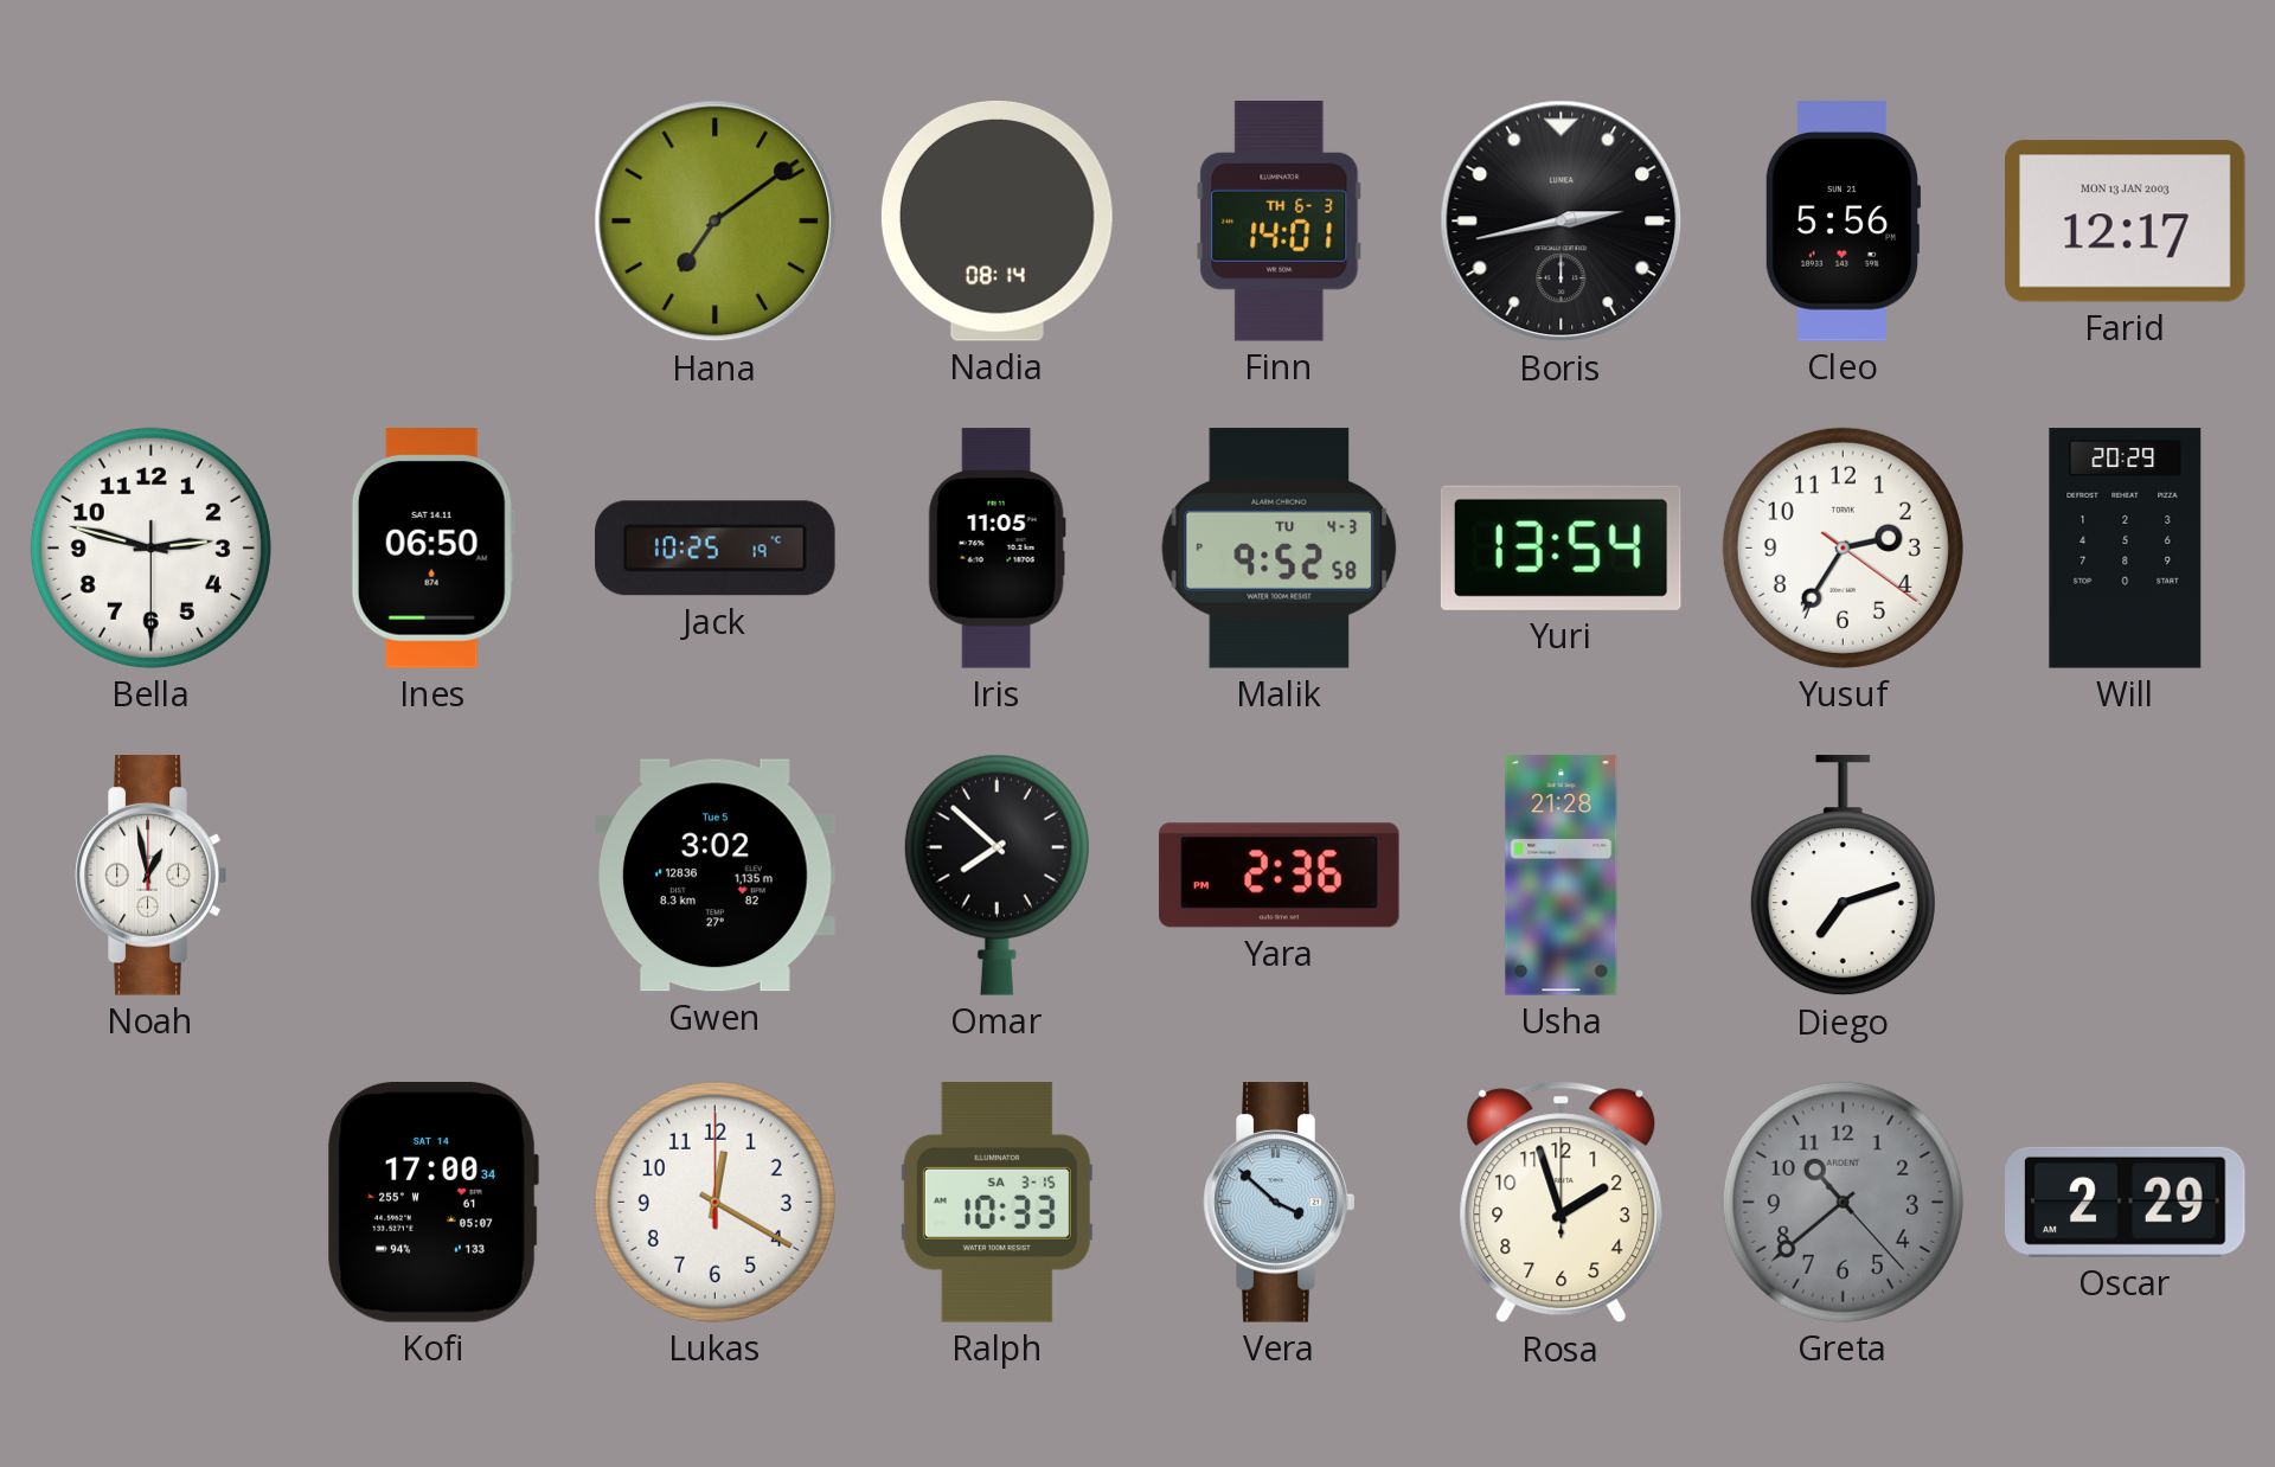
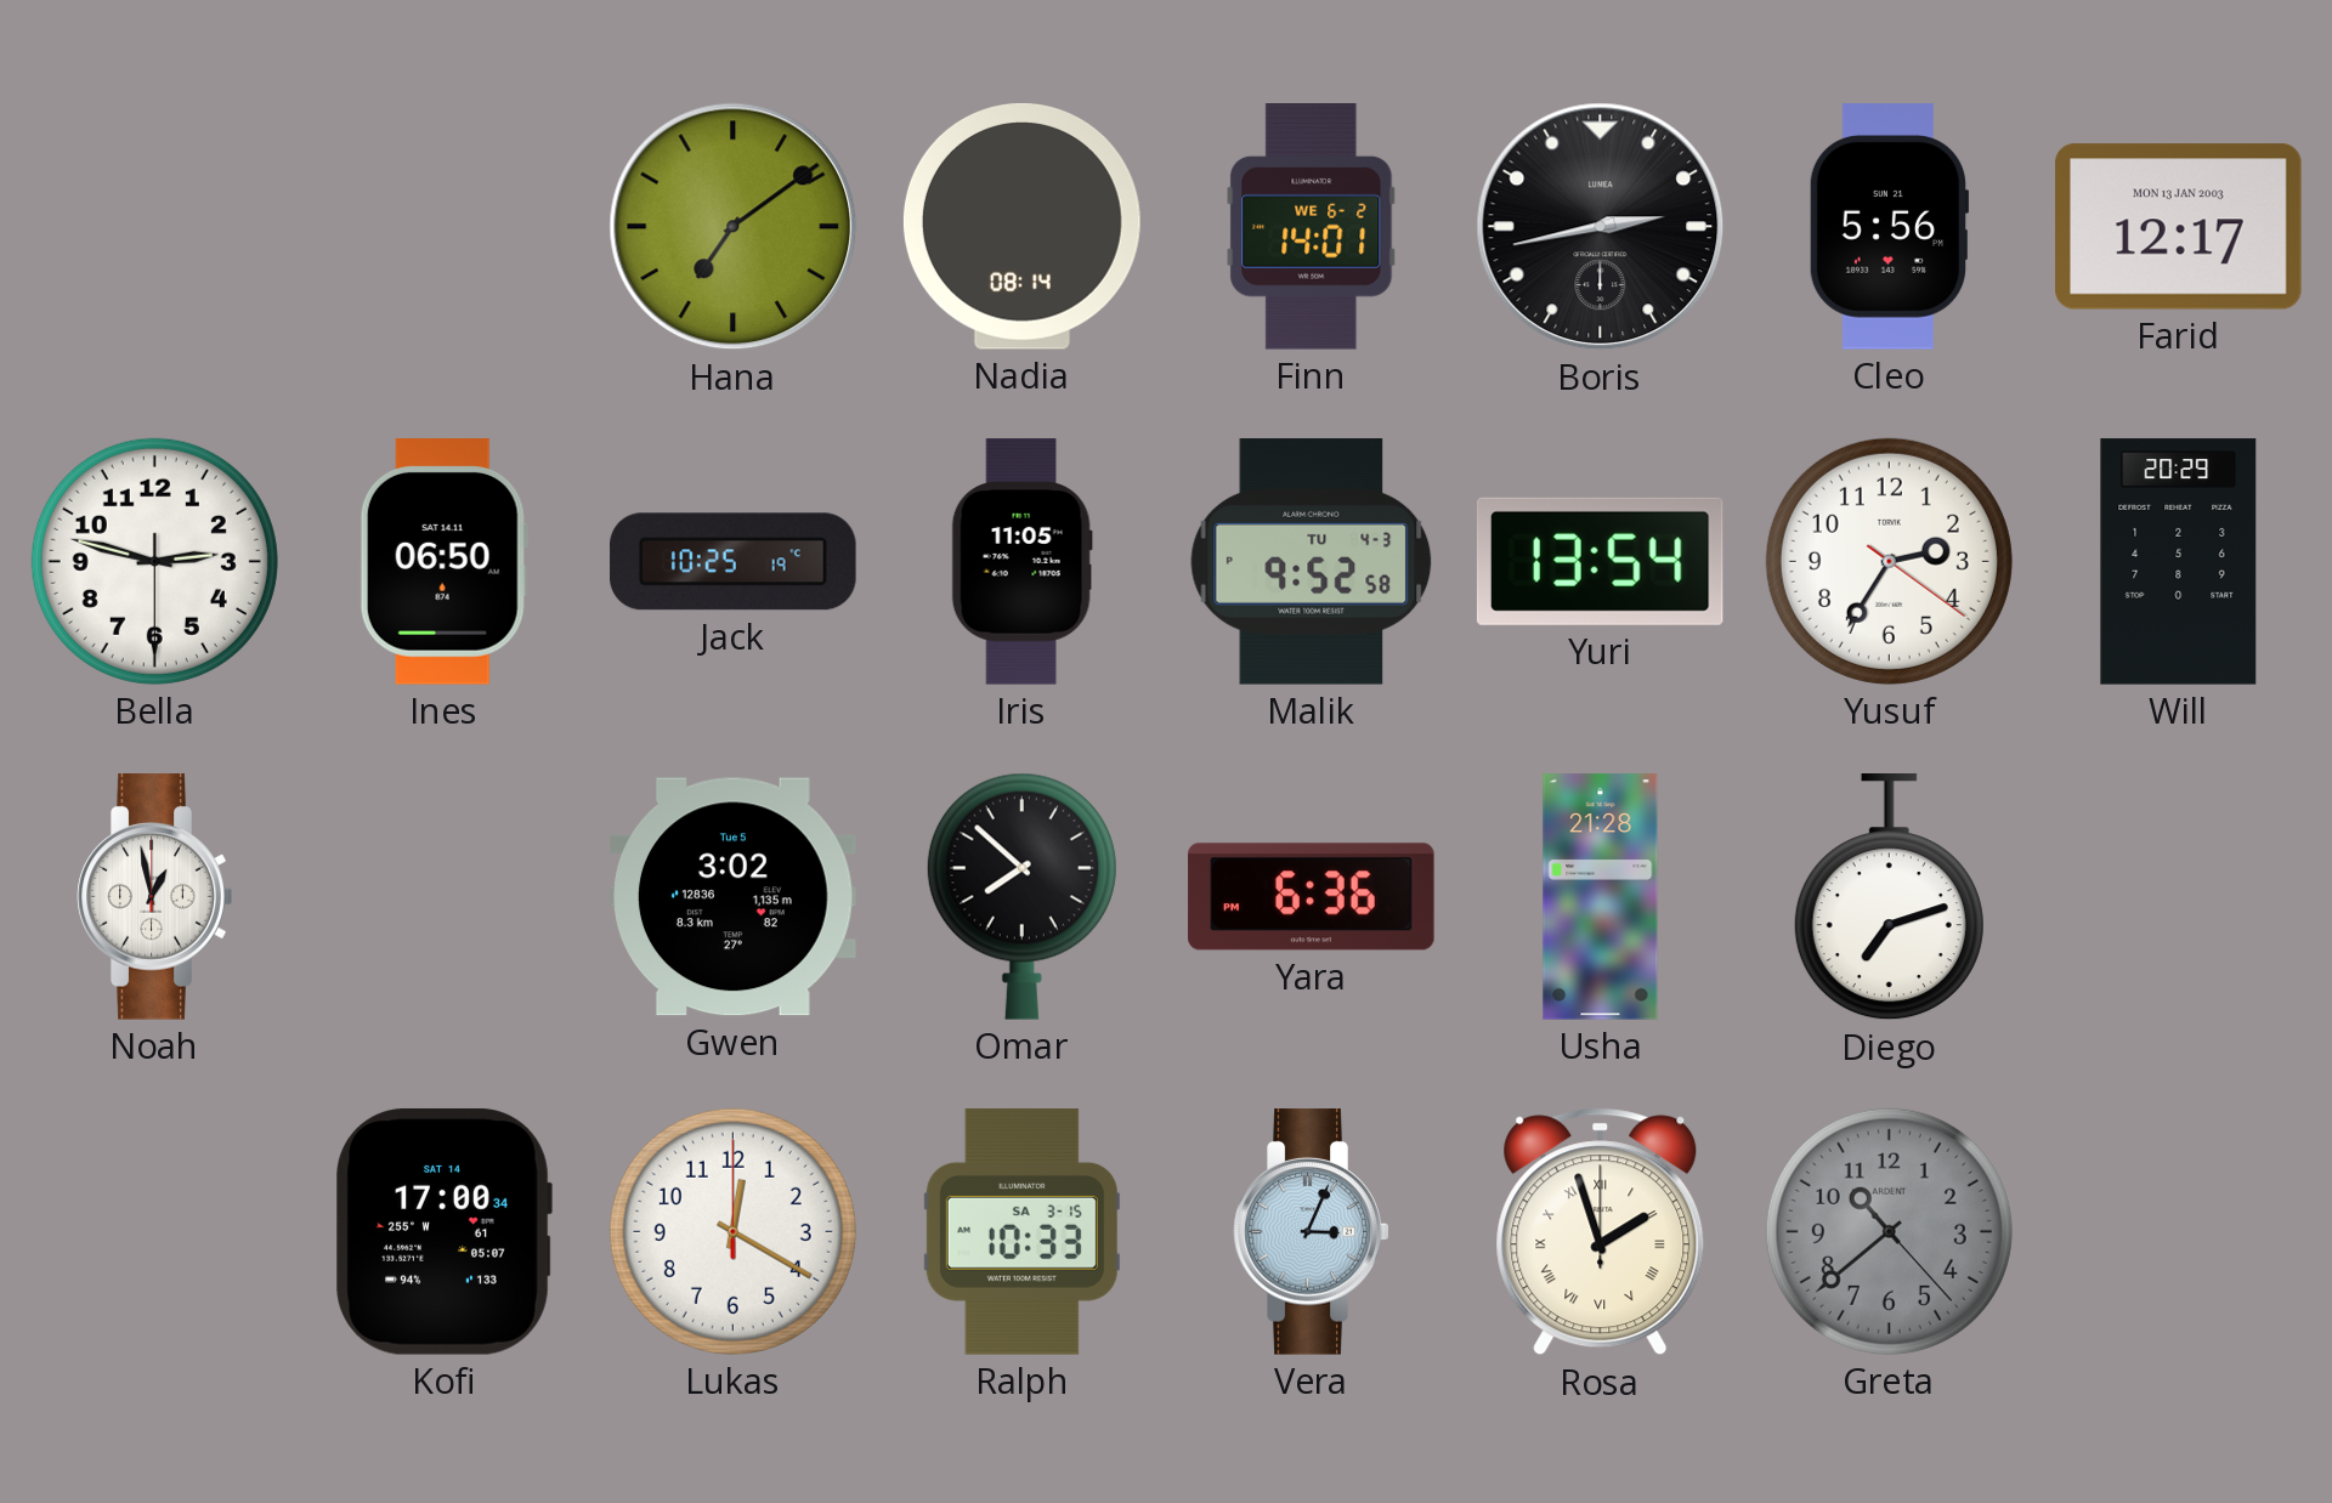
Finn date: TH 6-3 -> WE 6-2 (1312, 227)
Yara: 2:36 -> 6:36 (1312, 897)
Vera: 3:52 -> 3:04 (1312, 1232)
Rosa numerals: Arabic -> Roman (1601, 1232)
Oscar: 2:29 -> none (2126, 1202)
